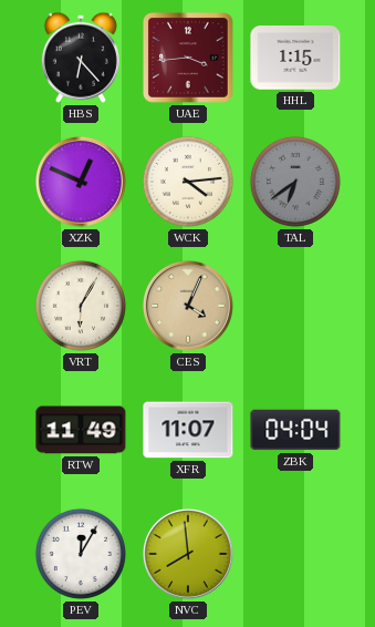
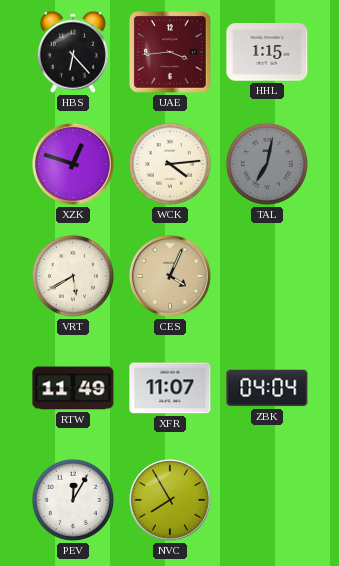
XZK: 12:49 -> 12:48 (73, 164)
TAL: 6:39 -> 7:02 (267, 164)
VRT: 6:05 -> 5:40 (73, 276)
NVC: 7:59 -> 7:55 (170, 500)
